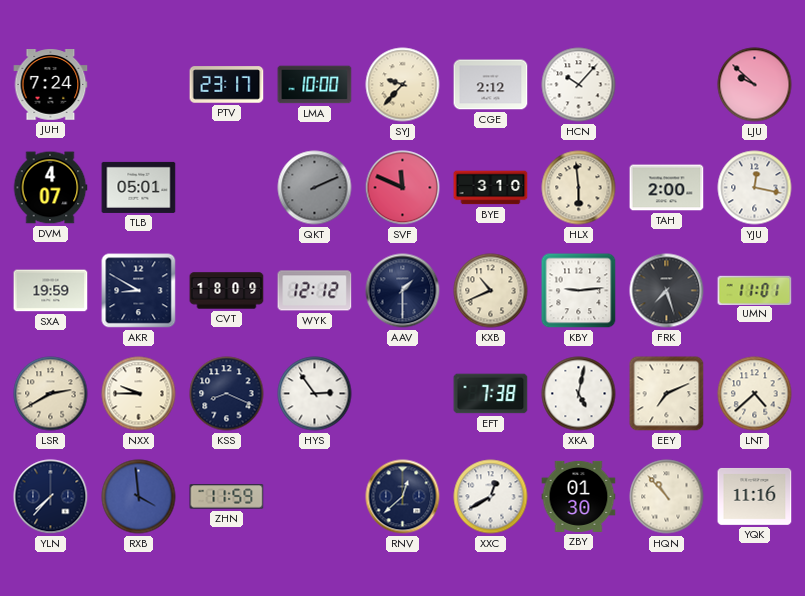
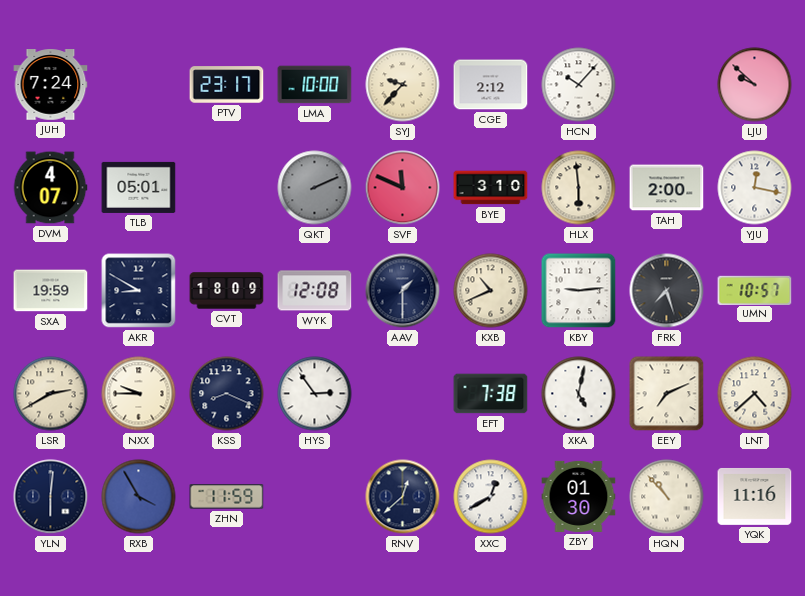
WYK: 12:12 -> 12:08 (315, 291)
UMN: 11:01 -> 10:57 (755, 290)
YLN: 7:37 -> 6:01 (51, 497)
RXB: 3:59 -> 3:55 (139, 497)
